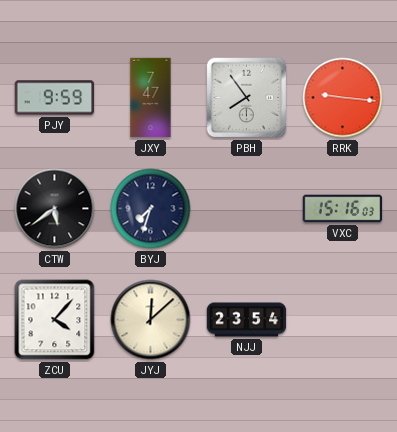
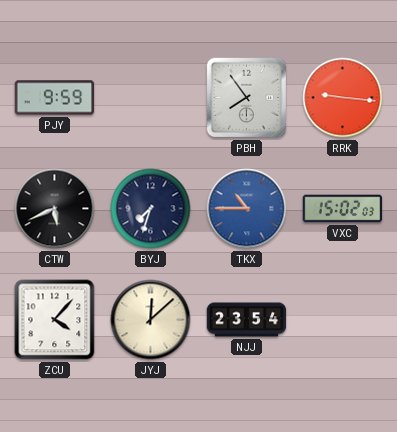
JXY: 7:47 -> none (151, 98)
CTW: 5:39 -> 5:41 (55, 209)
TKX: none -> 10:45 (247, 209)
VXC: 15:16 -> 15:02 (343, 209)
